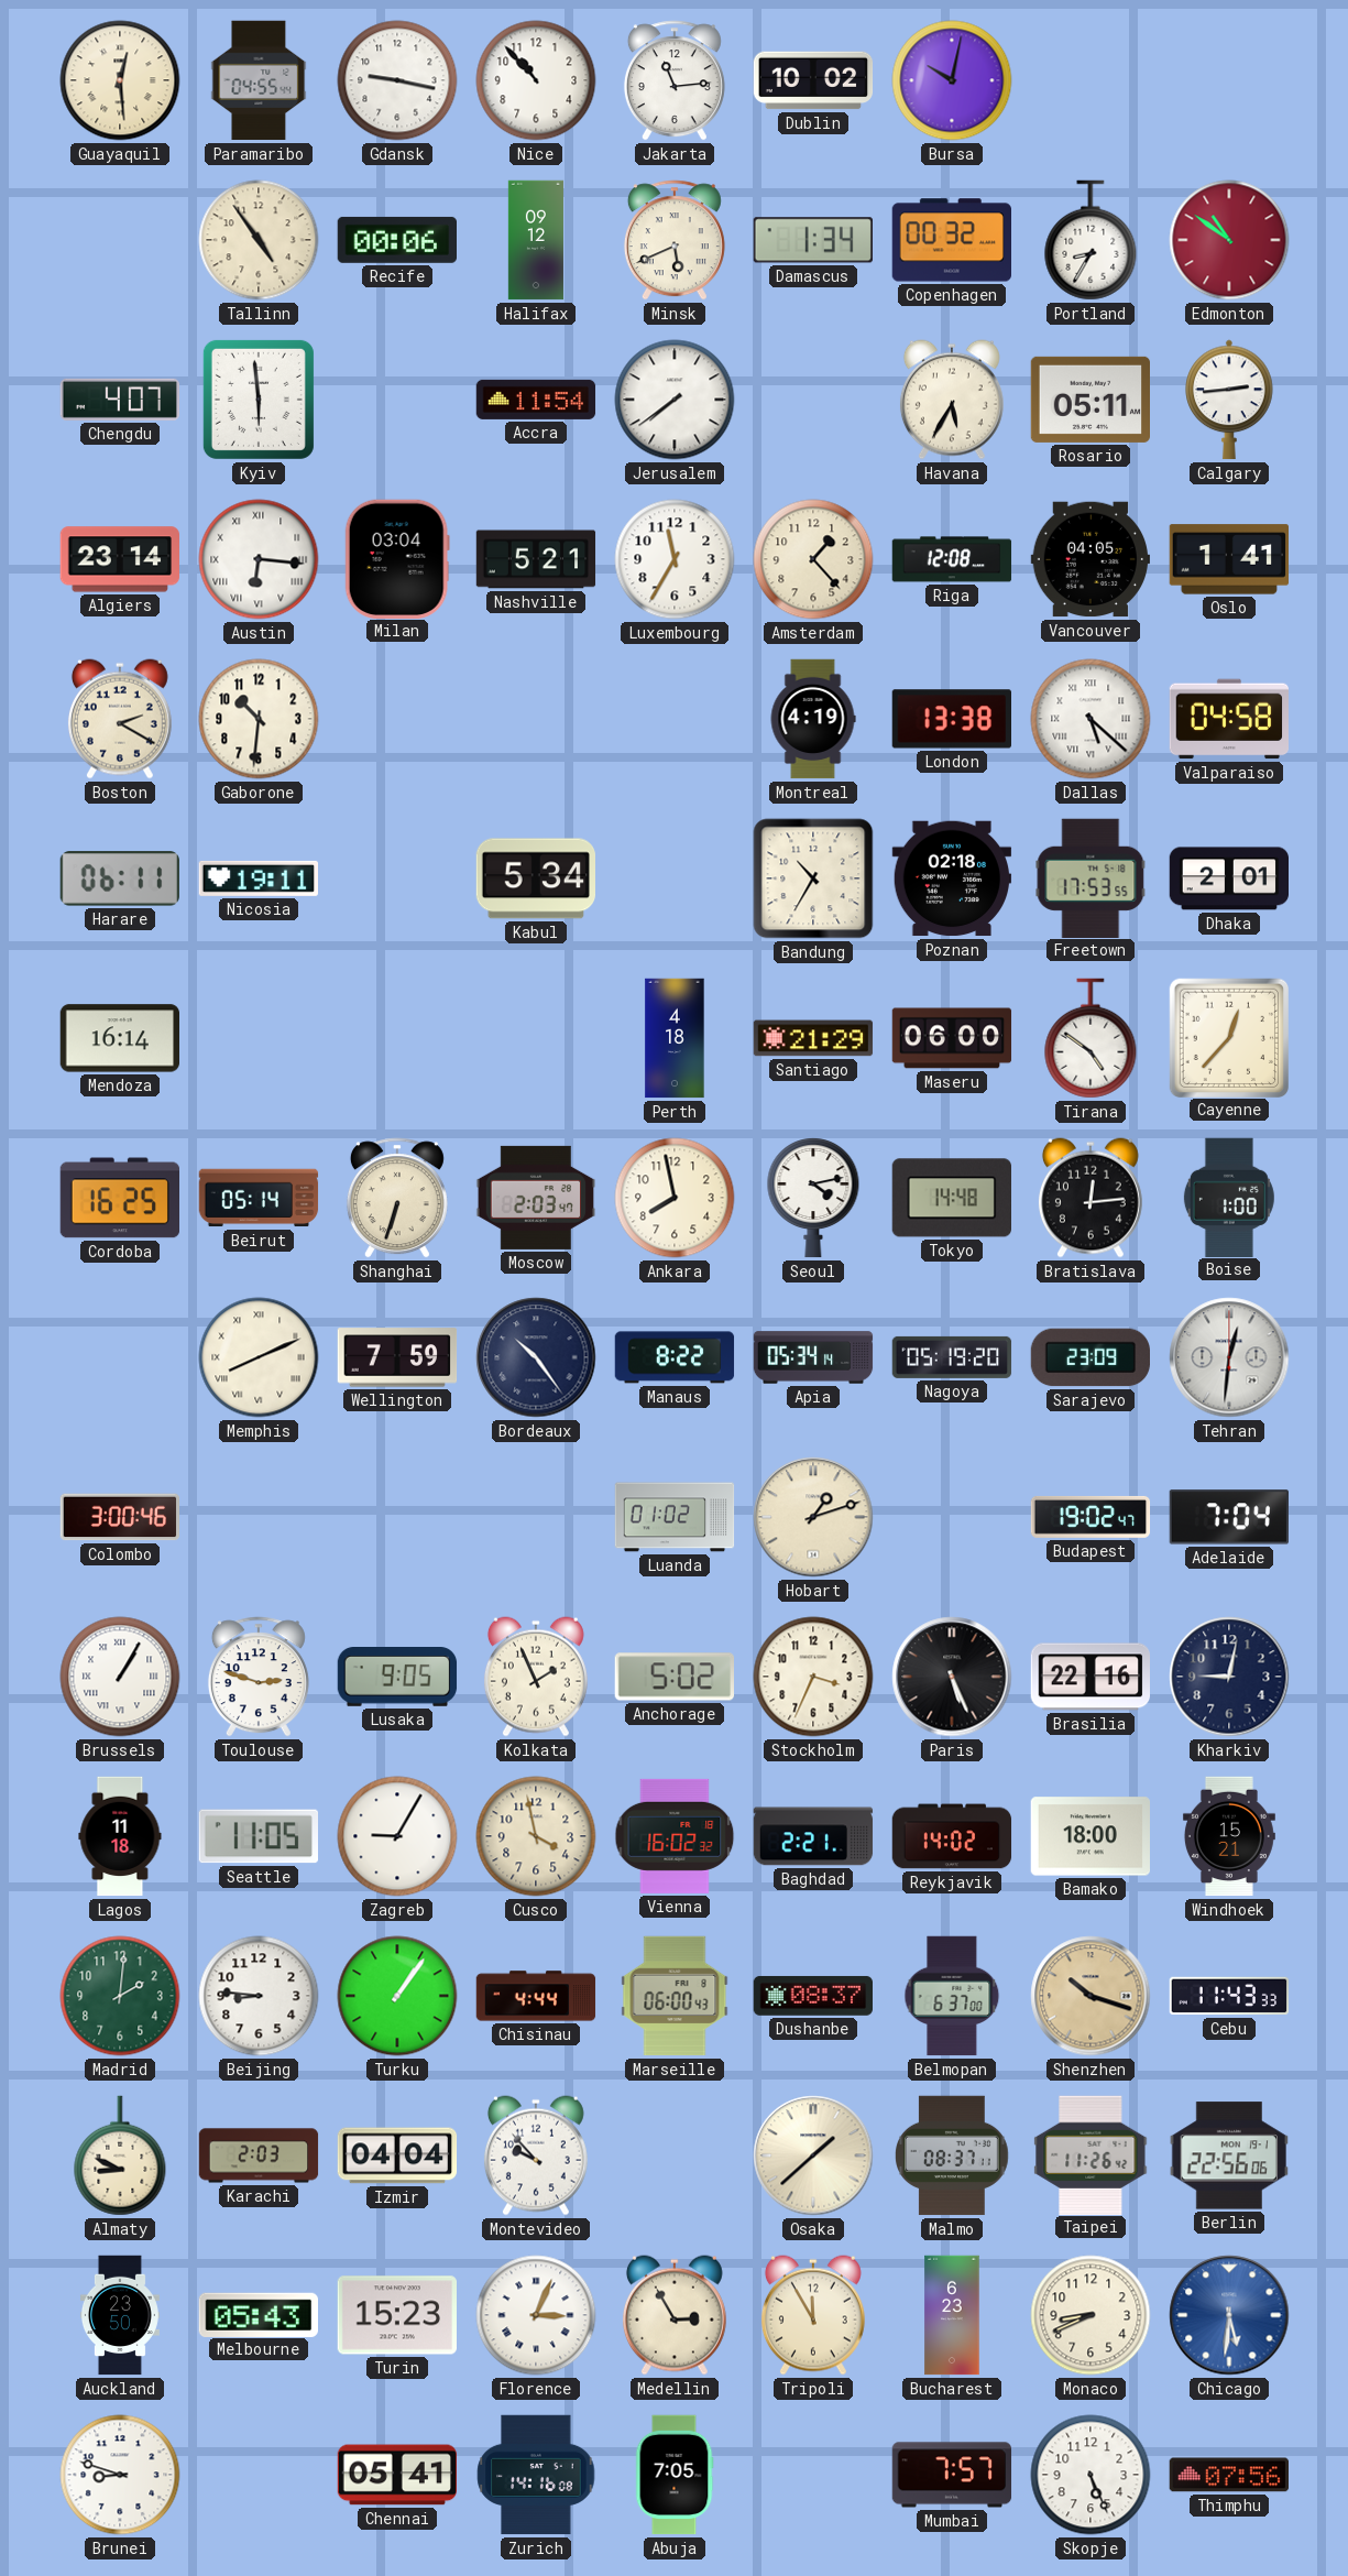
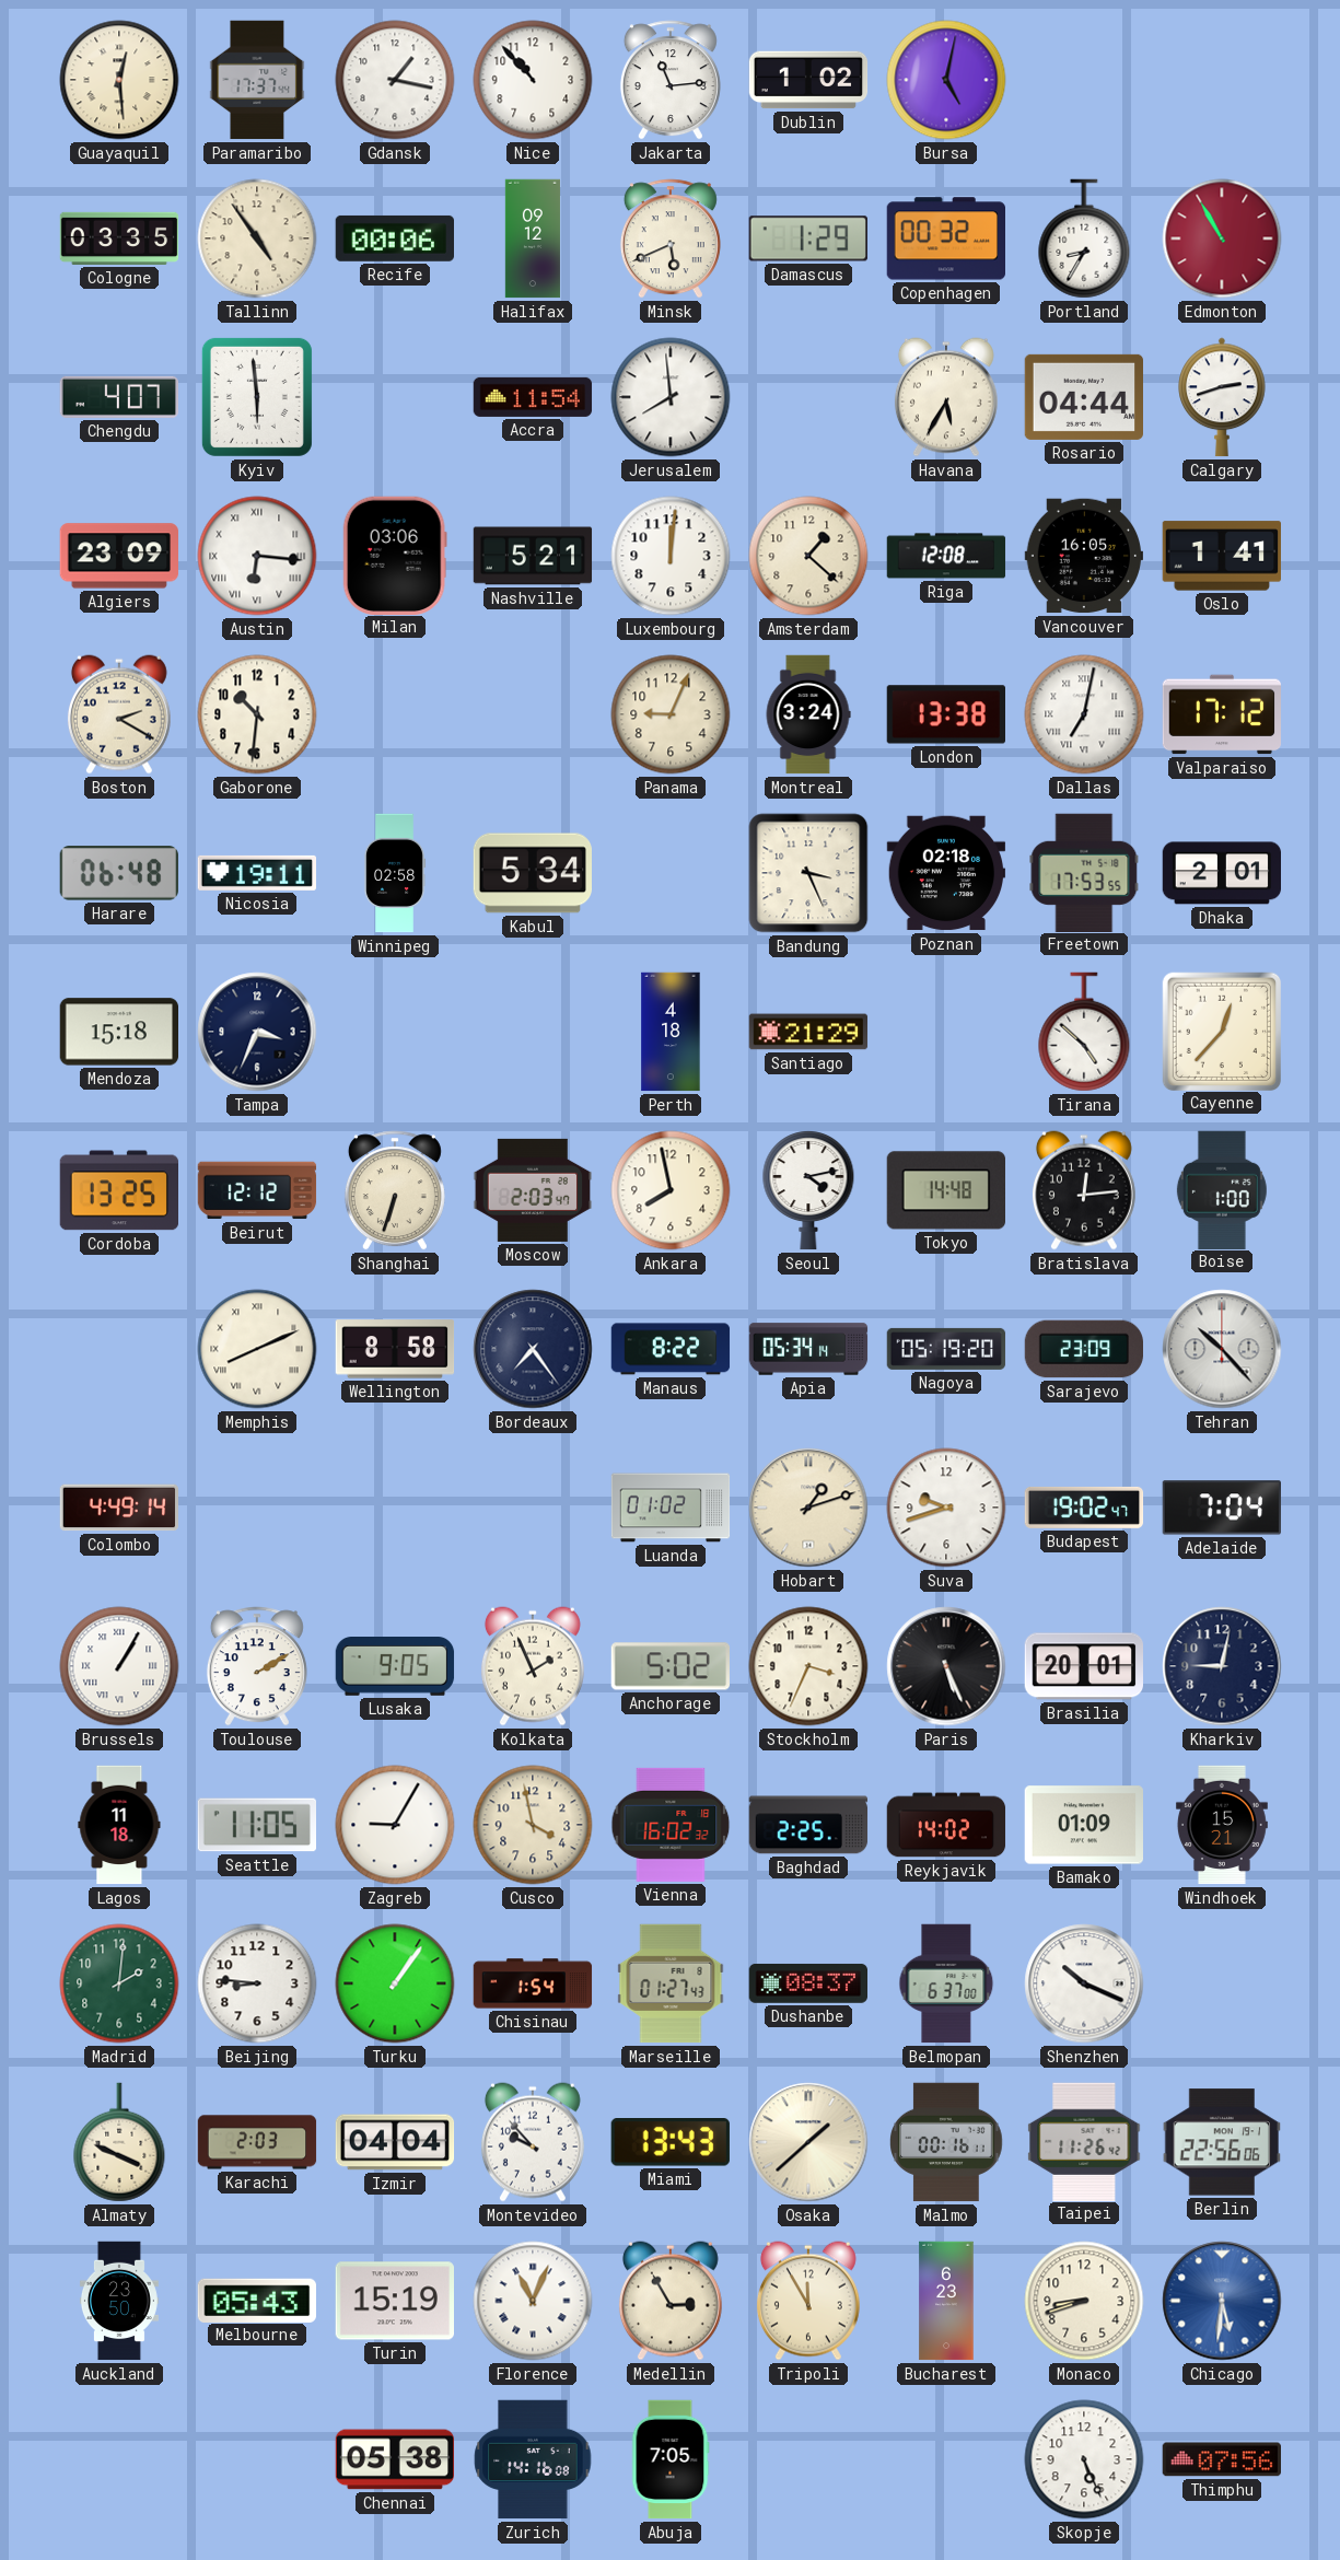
Paramaribo: 04:55 -> 17:37 (257, 80)
Gdansk: 9:17 -> 1:17 (395, 80)
Dublin: 10:02 -> 1:02 (808, 80)
Bursa: 10:02 -> 5:02 (946, 80)
Cologne: none -> 03:35 (119, 238)
Damascus: 1:34 -> 1:29 (808, 238)
Edmonton: 10:51 -> 10:55 (1222, 238)
Jerusalem: 7:39 -> 7:59 (671, 397)
Rosario: 05:11 -> 04:44 (1084, 397)
Calgary: 2:44 -> 2:42 (1222, 397)
Algiers: 23:14 -> 23:09 (118, 556)
Milan: 03:04 -> 03:06 (395, 555)
Luxembourg: 11:35 -> 12:01 (671, 556)
Amsterdam: 1:23 -> 1:22 (808, 556)
Vancouver: 04:05 -> 16:05 (1084, 556)
Panama: none -> 9:04 (671, 714)
Montreal: 4:19 -> 3:24 (808, 714)
Dallas: 5:22 -> 7:02 (1084, 714)
Valparaiso: 04:58 -> 17:12 (1222, 714)
Harare: 06:11 -> 06:48 (119, 873)
Winnipeg: none -> 02:58 (395, 873)
Bandung: 10:35 -> 3:26 (808, 873)
Mendoza: 16:14 -> 15:18 (119, 1032)
Tampa: none -> 3:34 (257, 1032)
Maseru: 06:00 -> none (952, 1038)
Tirana: 4:51 -> 4:52 (1084, 1032)
Cordoba: 16:25 -> 13:25 (118, 1190)
Beirut: 05:14 -> 12:12 (257, 1190)
Wellington: 7:59 -> 8:58 (395, 1349)
Bordeaux: 10:24 -> 7:24 (533, 1349)
Tehran: 12:31 -> 10:23 (1222, 1349)
Colombo: 3:00 -> 4:49 (119, 1508)
Suva: none -> 9:42 (946, 1508)
Toulouse: 2:48 -> 2:10 (257, 1666)
Brasilia: 22:16 -> 20:01 (1083, 1666)
Baghdad: 2:21 -> 2:25 (808, 1825)
Bamako: 18:00 -> 01:09 (1083, 1825)
Chisinau: 4:44 -> 1:54 (533, 1983)
Marseille: 06:00 -> 01:27 (671, 1983)
Shenzhen: 10:18 -> 10:19 (1084, 1983)
Shenzhen dial: champagne -> white (1084, 1983)
Cebu: 11:43 -> none (1229, 1996)
Almaty: 8:49 -> 3:49 (119, 2142)
Miami: none -> 13:43 (671, 2142)
Malmo: 08:37 -> 00:16 (947, 2142)
Turin: 15:23 -> 15:19 (394, 2301)
Florence: 3:04 -> 11:04 (533, 2301)
Monaco: 8:41 -> 8:42 (1084, 2301)
Brunei: 8:48 -> none (120, 2475)
Chennai: 05:41 -> 05:38 (395, 2459)
Mumbai: 7:57 -> none (952, 2475)
